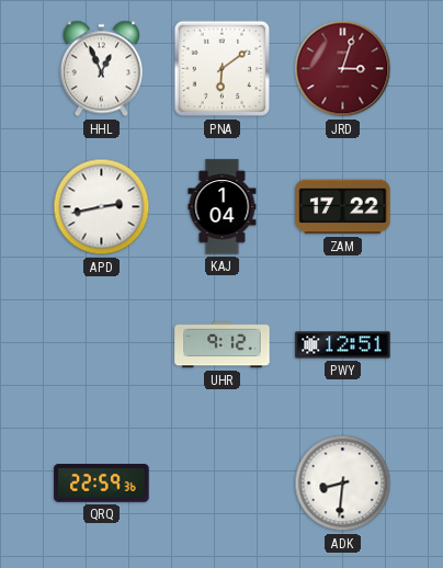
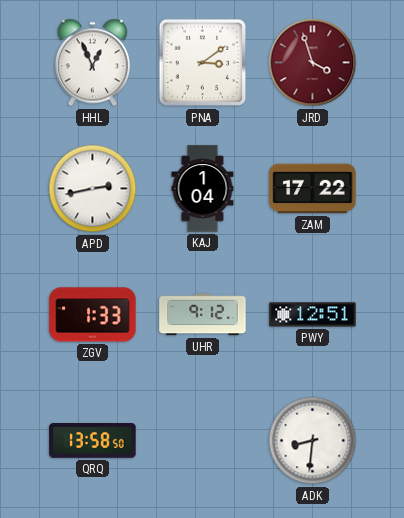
PNA: 6:09 -> 3:09 (203, 63)
JRD: 3:03 -> 3:57 (313, 63)
ZGV: none -> 1:33 (93, 315)
QRQ: 22:59 -> 13:58 (93, 441)
